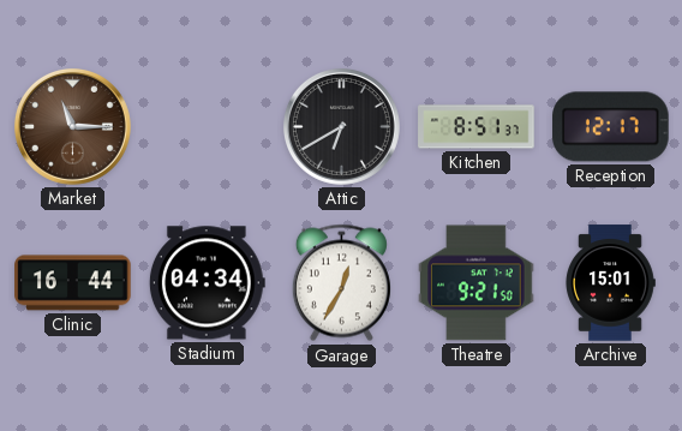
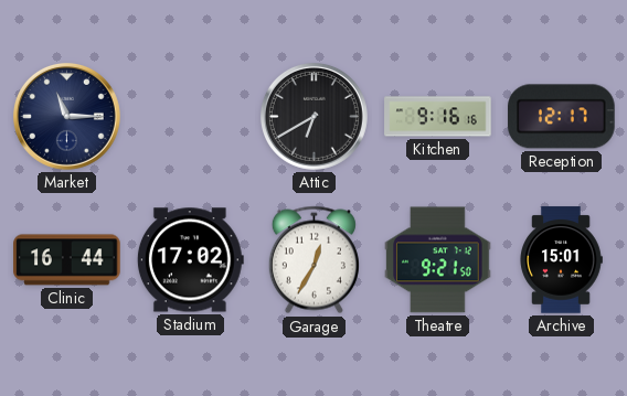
Market dial: brown -> navy (66, 116)
Kitchen: 8:51 -> 9:16 (438, 117)
Stadium: 04:34 -> 17:02 (190, 260)
